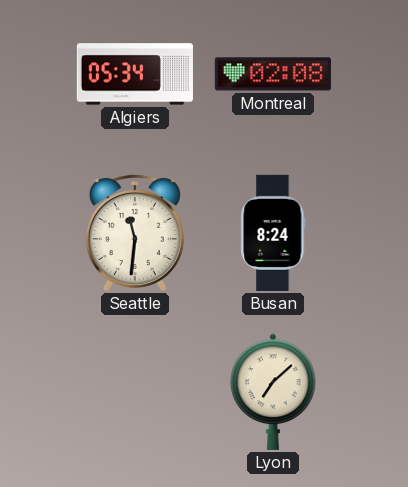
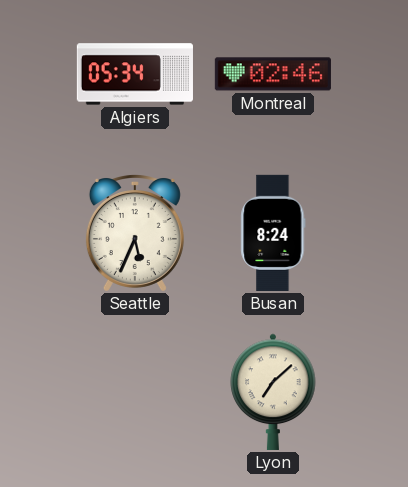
Montreal: 02:08 -> 02:46 (273, 74)
Seattle: 11:31 -> 5:34 (135, 233)
